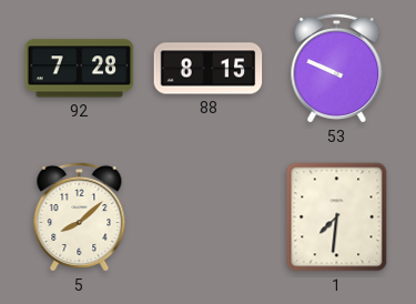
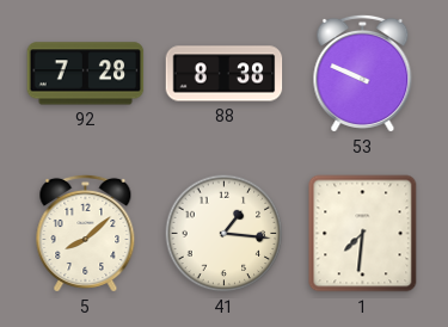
88: 8:15 -> 8:38 (225, 74)
41: none -> 1:16 (225, 234)
